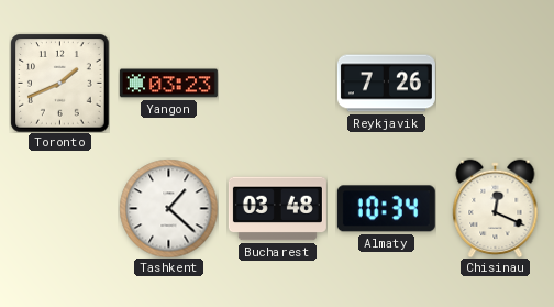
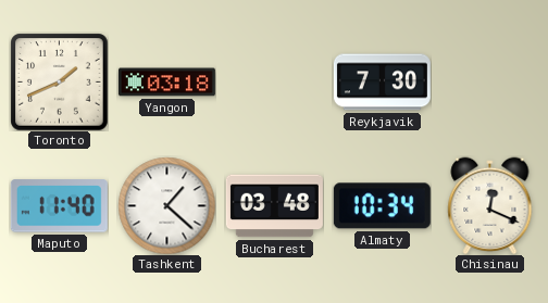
Yangon: 03:23 -> 03:18 (166, 83)
Reykjavik: 7:26 -> 7:30 (382, 83)
Maputo: none -> 11:40 (59, 206)
